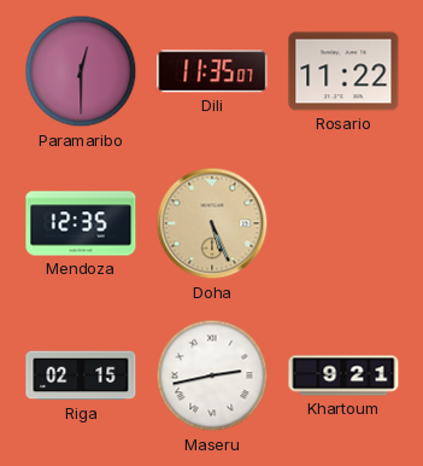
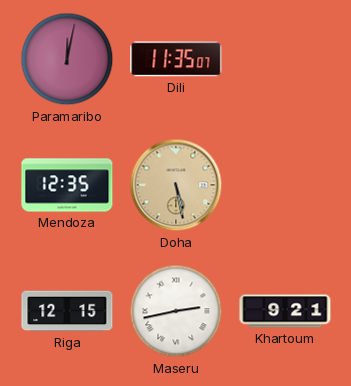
Paramaribo: 12:30 -> 12:02 (67, 59)
Rosario: 11:22 -> none (343, 71)
Doha: 5:26 -> 5:28 (176, 185)
Riga: 02:15 -> 12:15 (67, 311)
